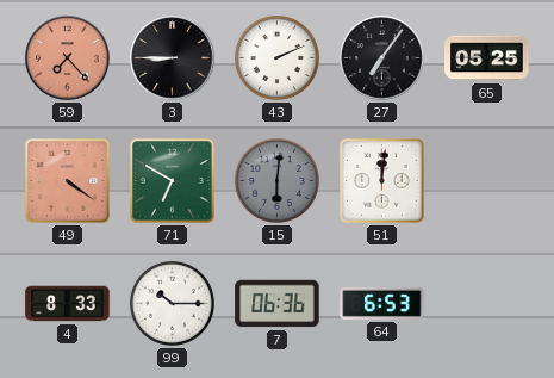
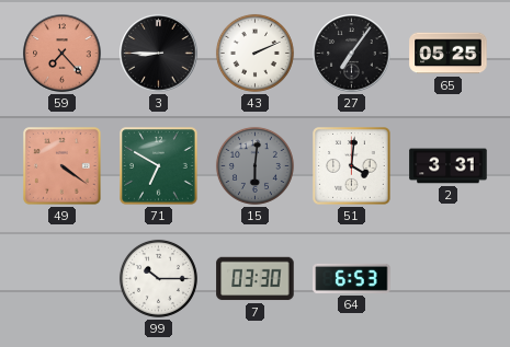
51: 12:01 -> 4:01 (352, 166)
2: none -> 3:31 (449, 166)
4: 8:33 -> none (68, 304)
7: 06:36 -> 03:30 (256, 279)
